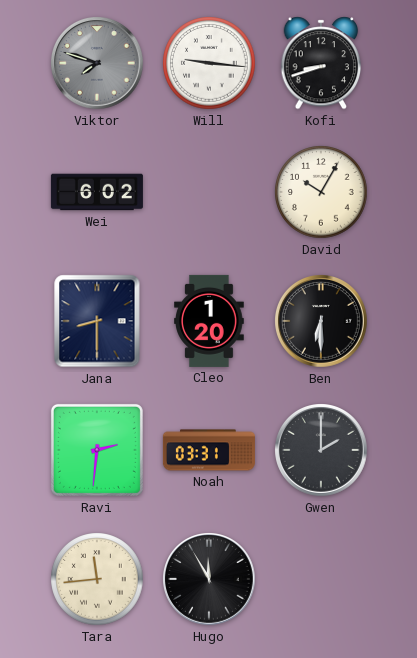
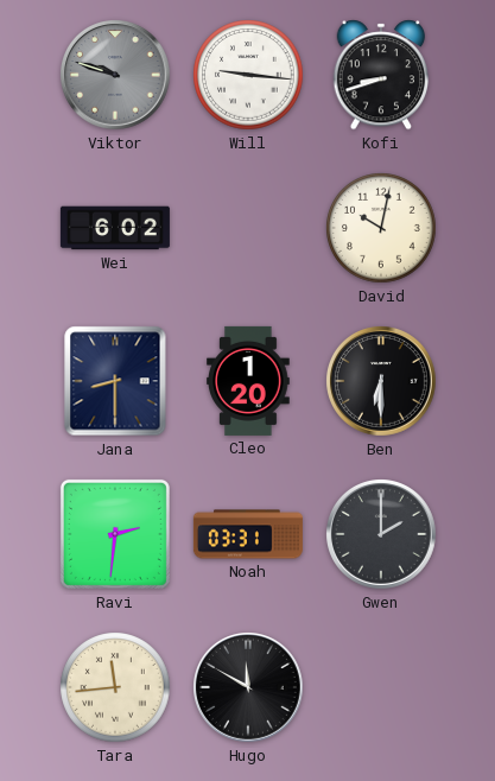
Viktor: 7:48 -> 9:48 (116, 76)
David: 10:05 -> 10:02 (381, 228)
Hugo: 11:55 -> 11:50 (249, 688)
